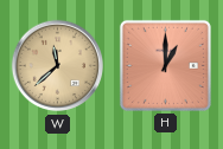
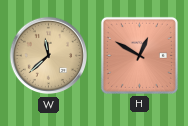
H: 1:00 -> 12:50 (139, 55)
